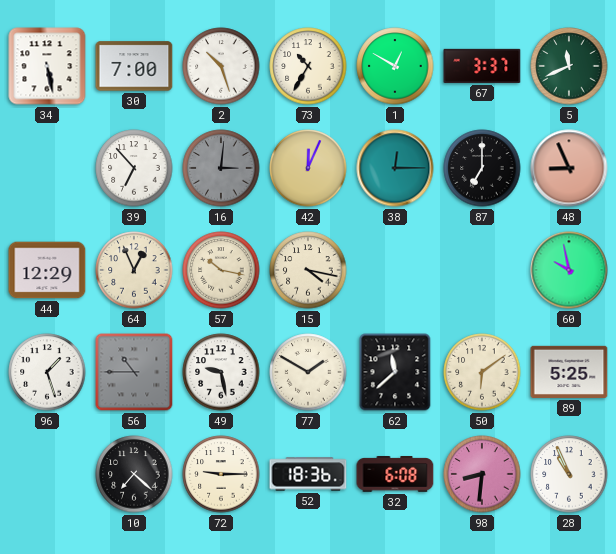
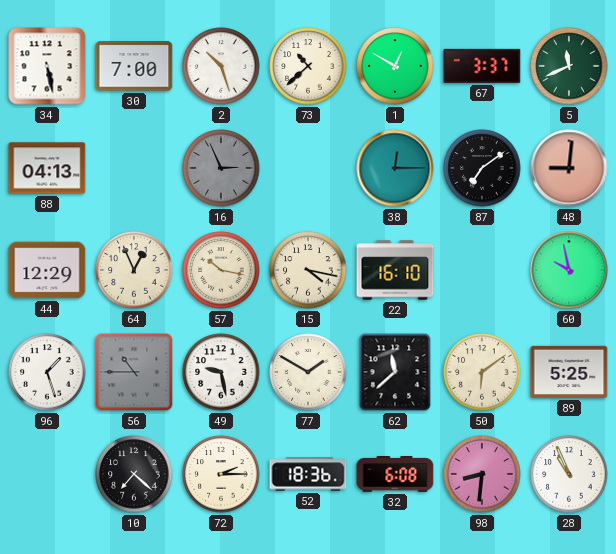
73: 10:35 -> 10:38 (308, 66)
88: none -> 04:13 (47, 168)
39: 6:53 -> none (134, 168)
16: 3:01 -> 2:56 (221, 168)
42: 12:04 -> none (308, 168)
87: 7:00 -> 7:09 (482, 168)
48: 8:56 -> 9:01 (569, 168)
22: none -> 16:10 (395, 270)
72: 9:15 -> 2:15 (221, 474)
